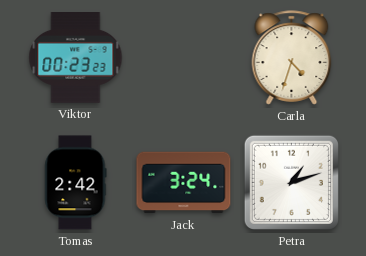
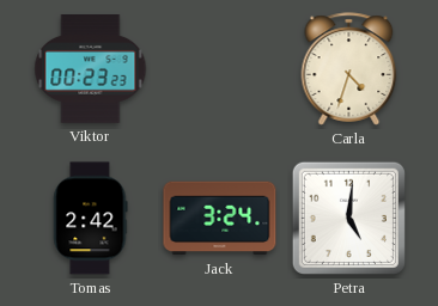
Petra: 1:12 -> 5:01 (348, 218)
